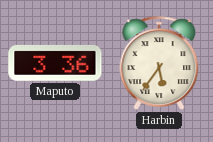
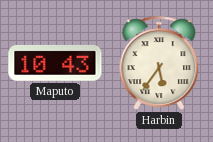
Maputo: 3:36 -> 10:43 (55, 63)
